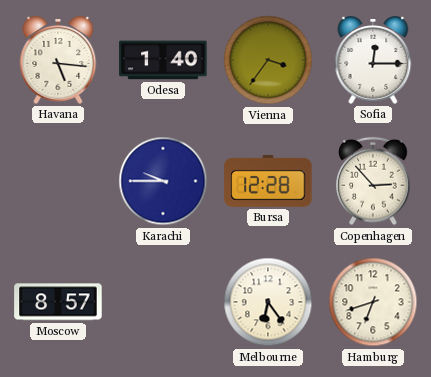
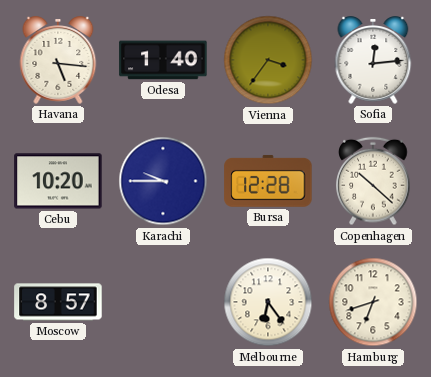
Sofia: 12:15 -> 12:14 (373, 60)
Cebu: none -> 10:20 (58, 181)
Copenhagen: 2:53 -> 10:22 (373, 181)
